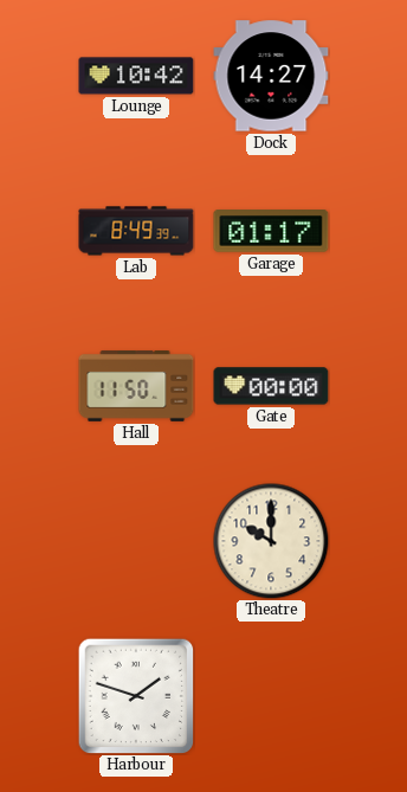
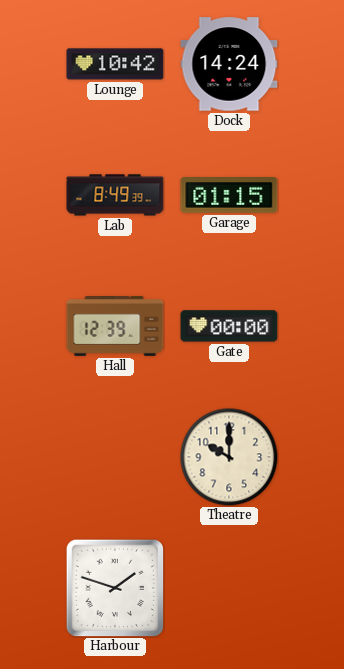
Dock: 14:27 -> 14:24 (229, 64)
Garage: 01:17 -> 01:15 (229, 196)
Hall: 11:50 -> 12:39 (115, 327)
